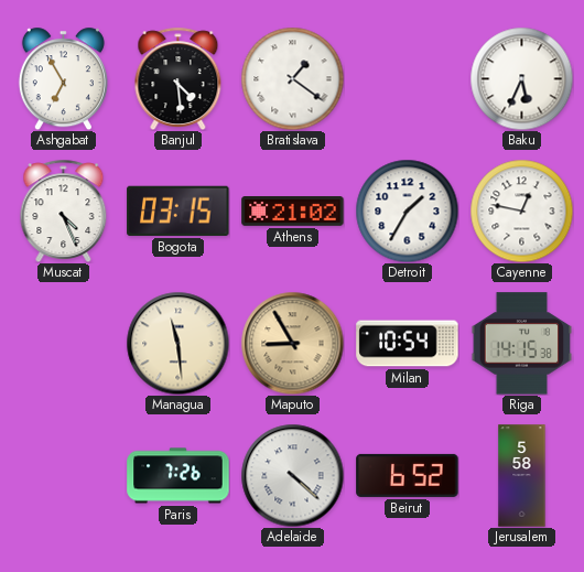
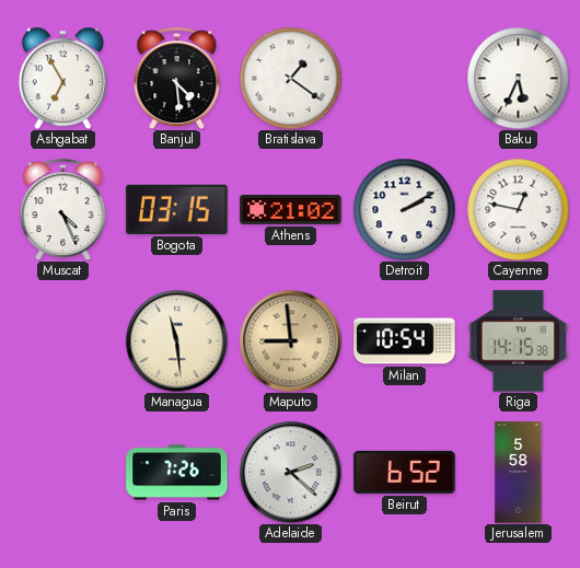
Detroit: 1:35 -> 2:10 (404, 209)
Maputo: 8:55 -> 8:59 (290, 340)
Adelaide: 4:22 -> 2:22 (290, 472)
